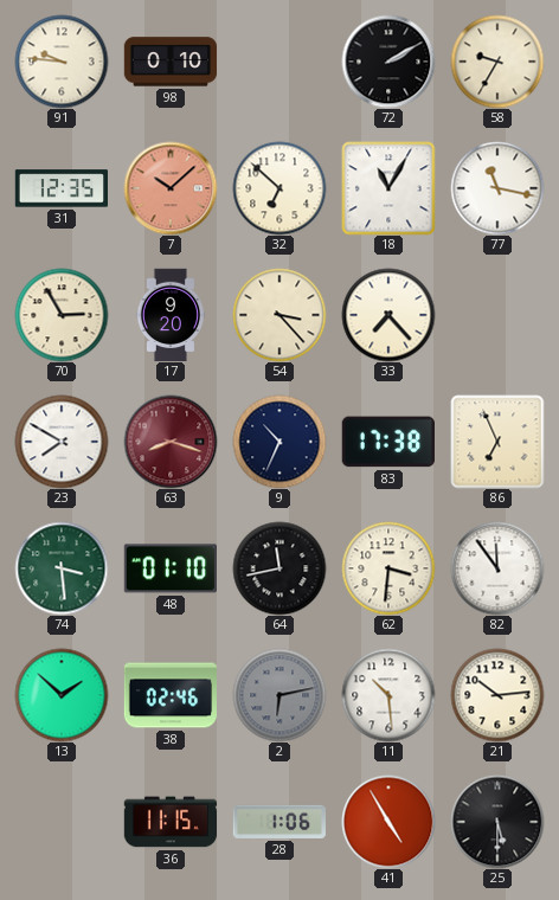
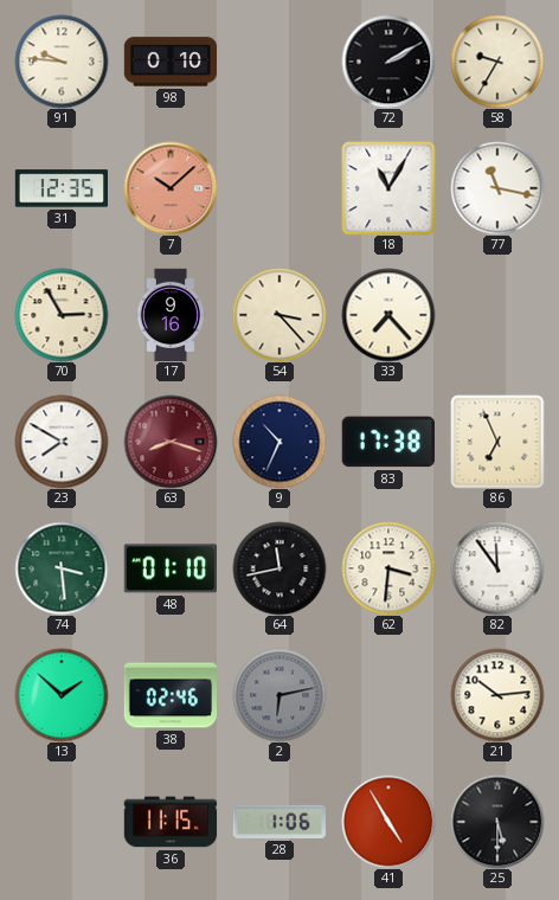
32: 6:52 -> none (279, 188)
17: 9:20 -> 9:16 (169, 315)
11: 10:29 -> none (388, 695)
